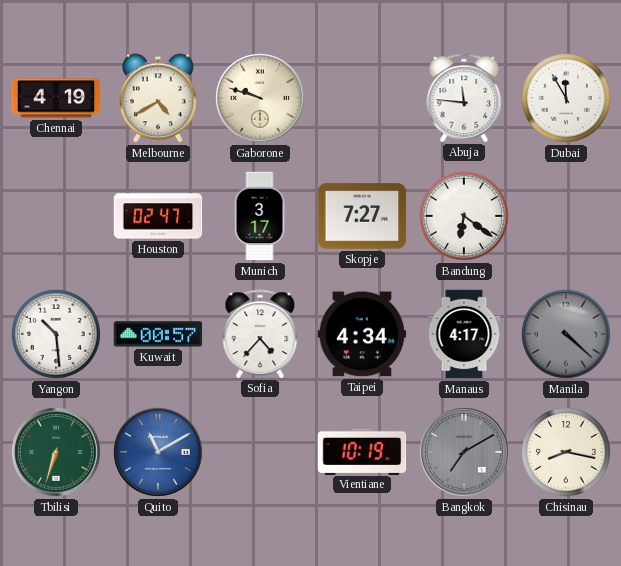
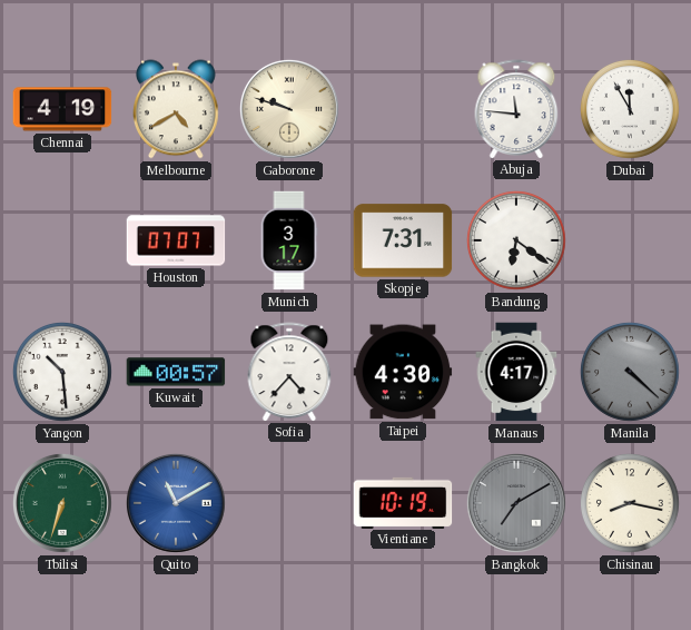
Houston: 02:47 -> 07:07 (176, 240)
Skopje: 7:27 -> 7:31 (403, 240)
Taipei: 4:34 -> 4:30 (403, 372)
